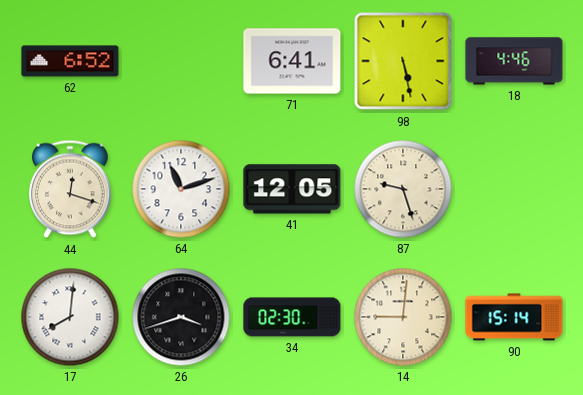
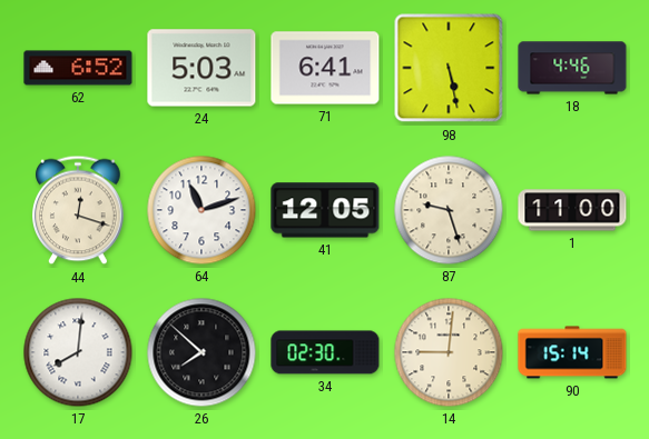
24: none -> 5:03 (201, 68)
1: none -> 11:00 (572, 210)
26: 3:42 -> 7:52 (201, 352)
